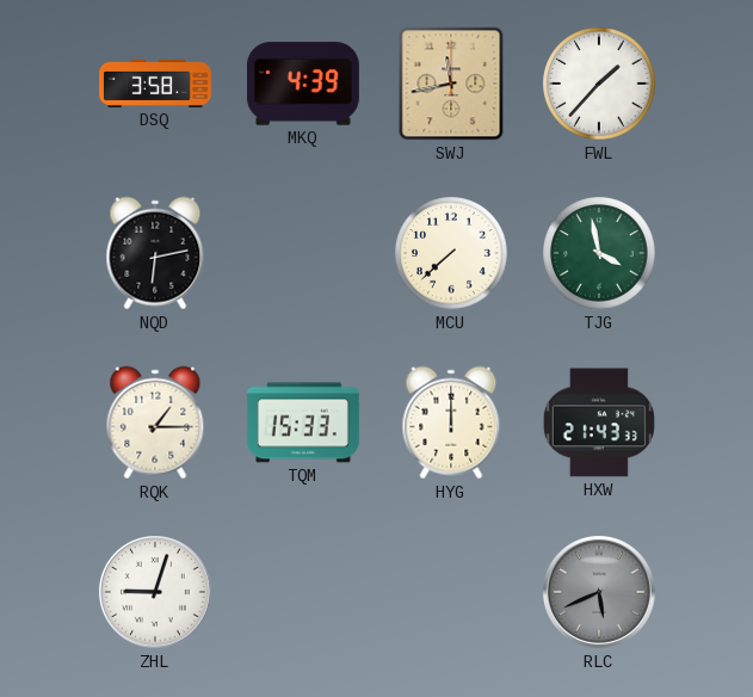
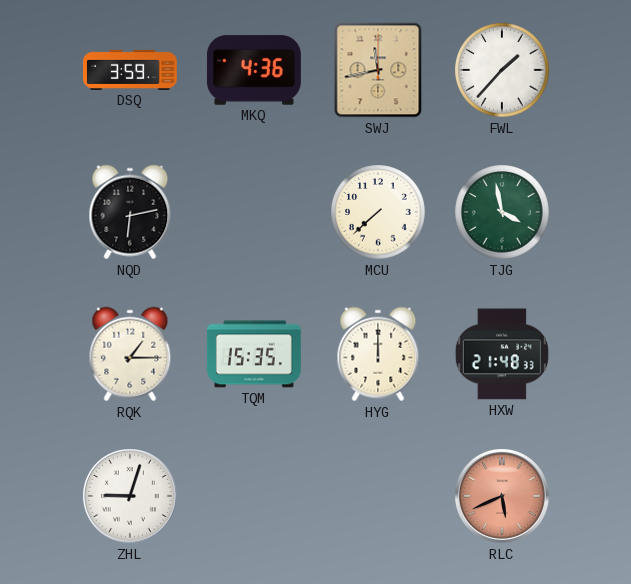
DSQ: 3:58 -> 3:59 (131, 70)
MKQ: 4:39 -> 4:36 (254, 70)
TQM: 15:33 -> 15:35 (254, 354)
HXW: 21:43 -> 21:48 (502, 354)
RLC dial: grey -> salmon (503, 497)
